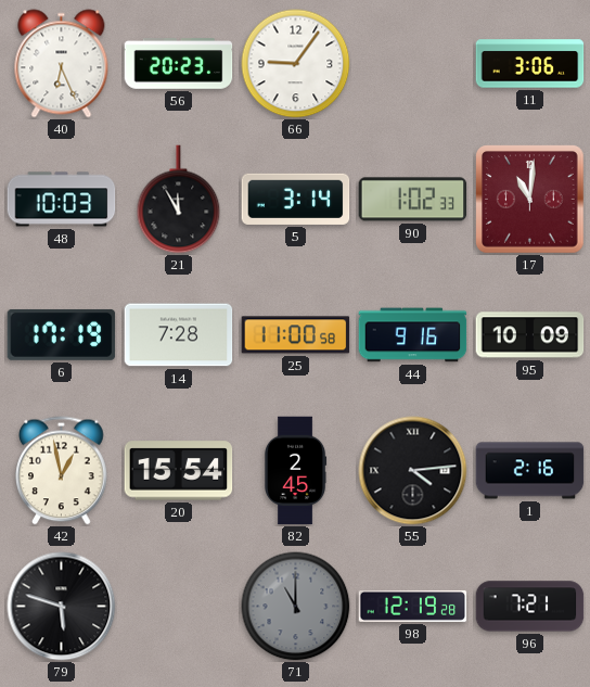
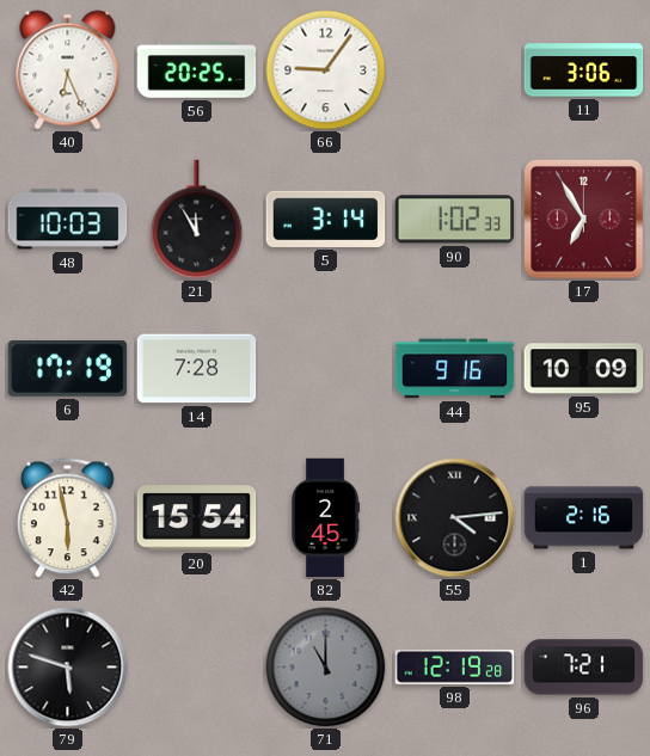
56: 20:23 -> 20:25 (197, 70)
17: 11:01 -> 6:55 (584, 220)
25: 11:00 -> none (296, 335)
42: 12:58 -> 5:58 (68, 518)
